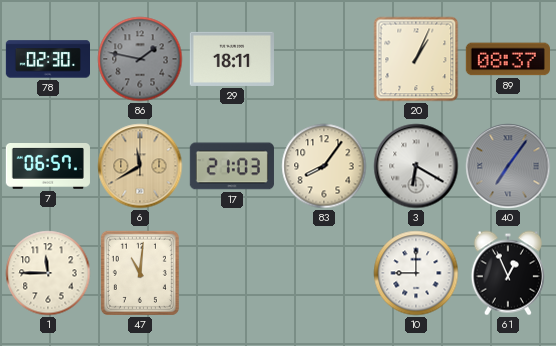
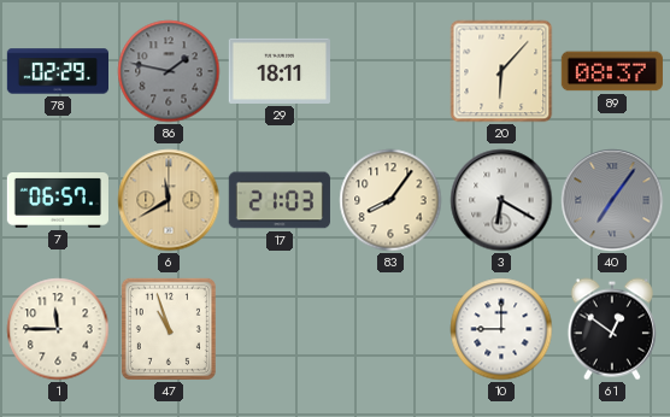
78: 02:30 -> 02:29 (57, 71)
20: 1:04 -> 6:07 (501, 71)
47: 11:01 -> 10:57 (169, 329)
61: 12:56 -> 12:51 (612, 329)
